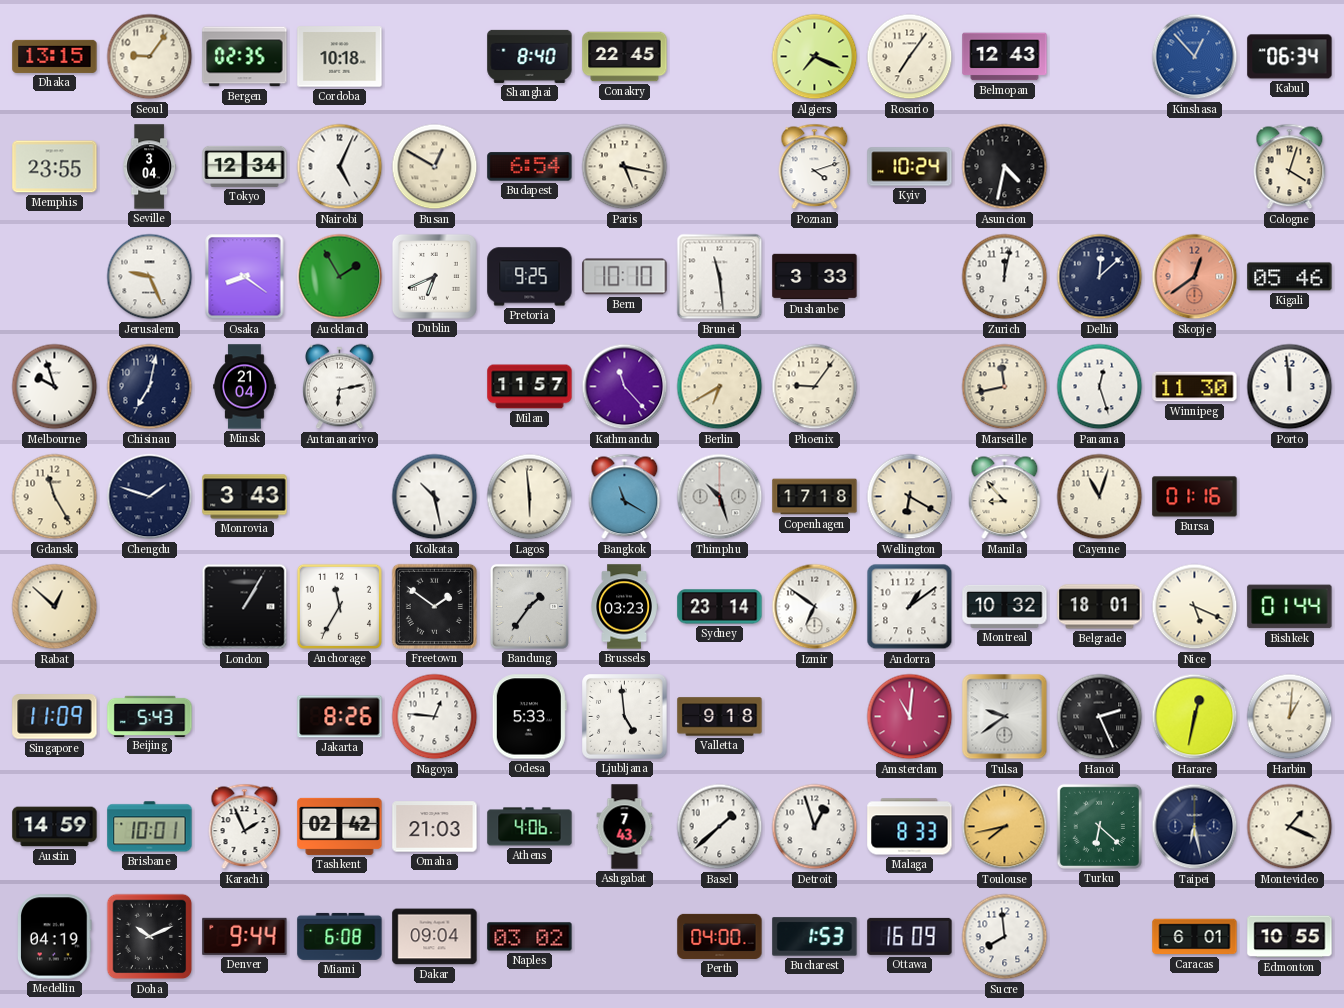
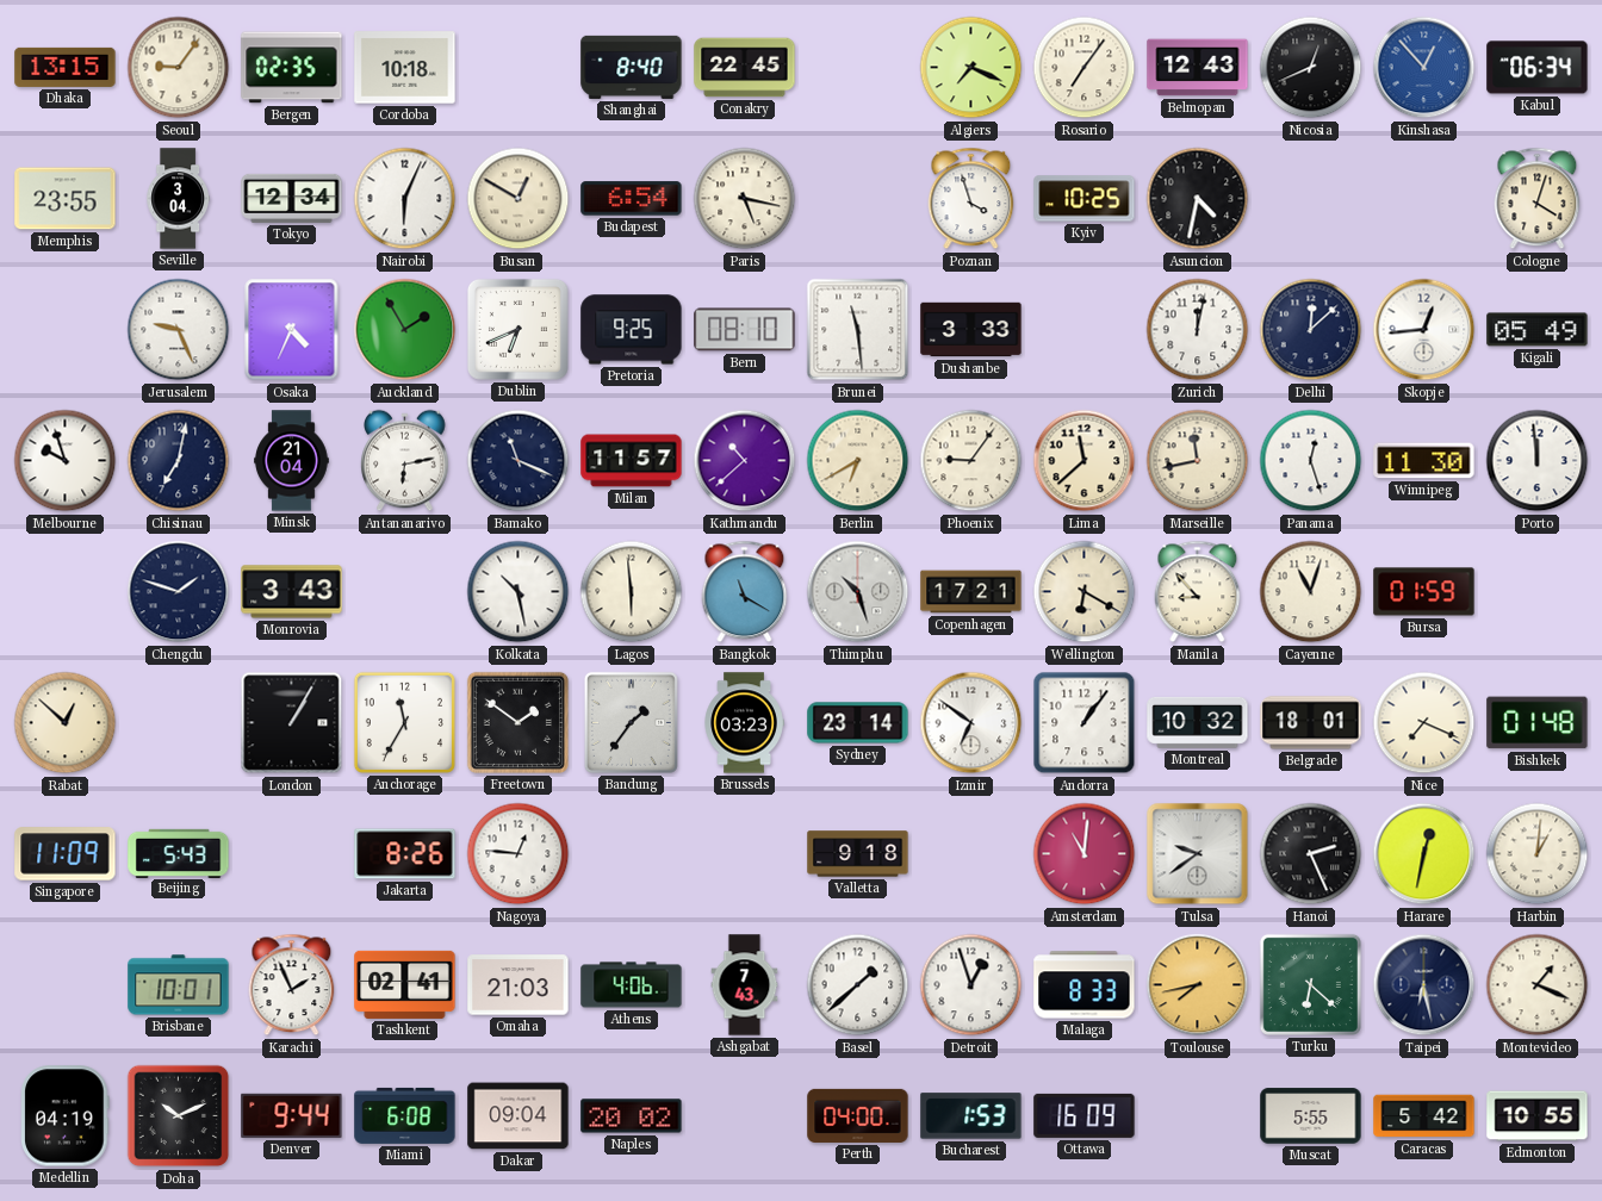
Nicosia: none -> 12:41 (1311, 68)
Nairobi: 5:04 -> 6:04 (405, 199)
Poznan: 4:12 -> 3:57 (971, 199)
Kyiv: 10:24 -> 10:25 (1085, 199)
Osaka: 8:21 -> 4:34 (292, 330)
Bern: 10:10 -> 08:10 (745, 330)
Skopje: 12:39 -> 12:44 (1424, 330)
Skopje dial: salmon -> white (1424, 330)
Kigali: 05:46 -> 05:49 (1538, 330)
Bamako: none -> 11:19 (519, 461)
Kathmandu: 11:23 -> 10:38 (745, 461)
Lima: none -> 11:38 (1085, 461)
Gdansk: 11:25 -> none (55, 497)
Copenhagen: 17:18 -> 17:21 (971, 592)
Bursa: 01:16 -> 01:59 (1424, 592)
Andorra: 1:09 -> 1:06 (1085, 723)
Nice: 5:19 -> 7:19 (1424, 723)
Bishkek: 01:44 -> 01:48 (1538, 723)
Odesa: 5:33 -> none (529, 717)
Ljubljana: 4:59 -> none (625, 717)
Austin: 14:59 -> none (55, 827)
Tashkent: 02:42 -> 02:41 (405, 984)
Naples: 03:02 -> 20:02 (632, 1116)
Sucre: 7:59 -> none (1005, 937)
Muscat: none -> 5:55 (1311, 1116)
Caracas: 6:01 -> 5:42 (1424, 1116)
